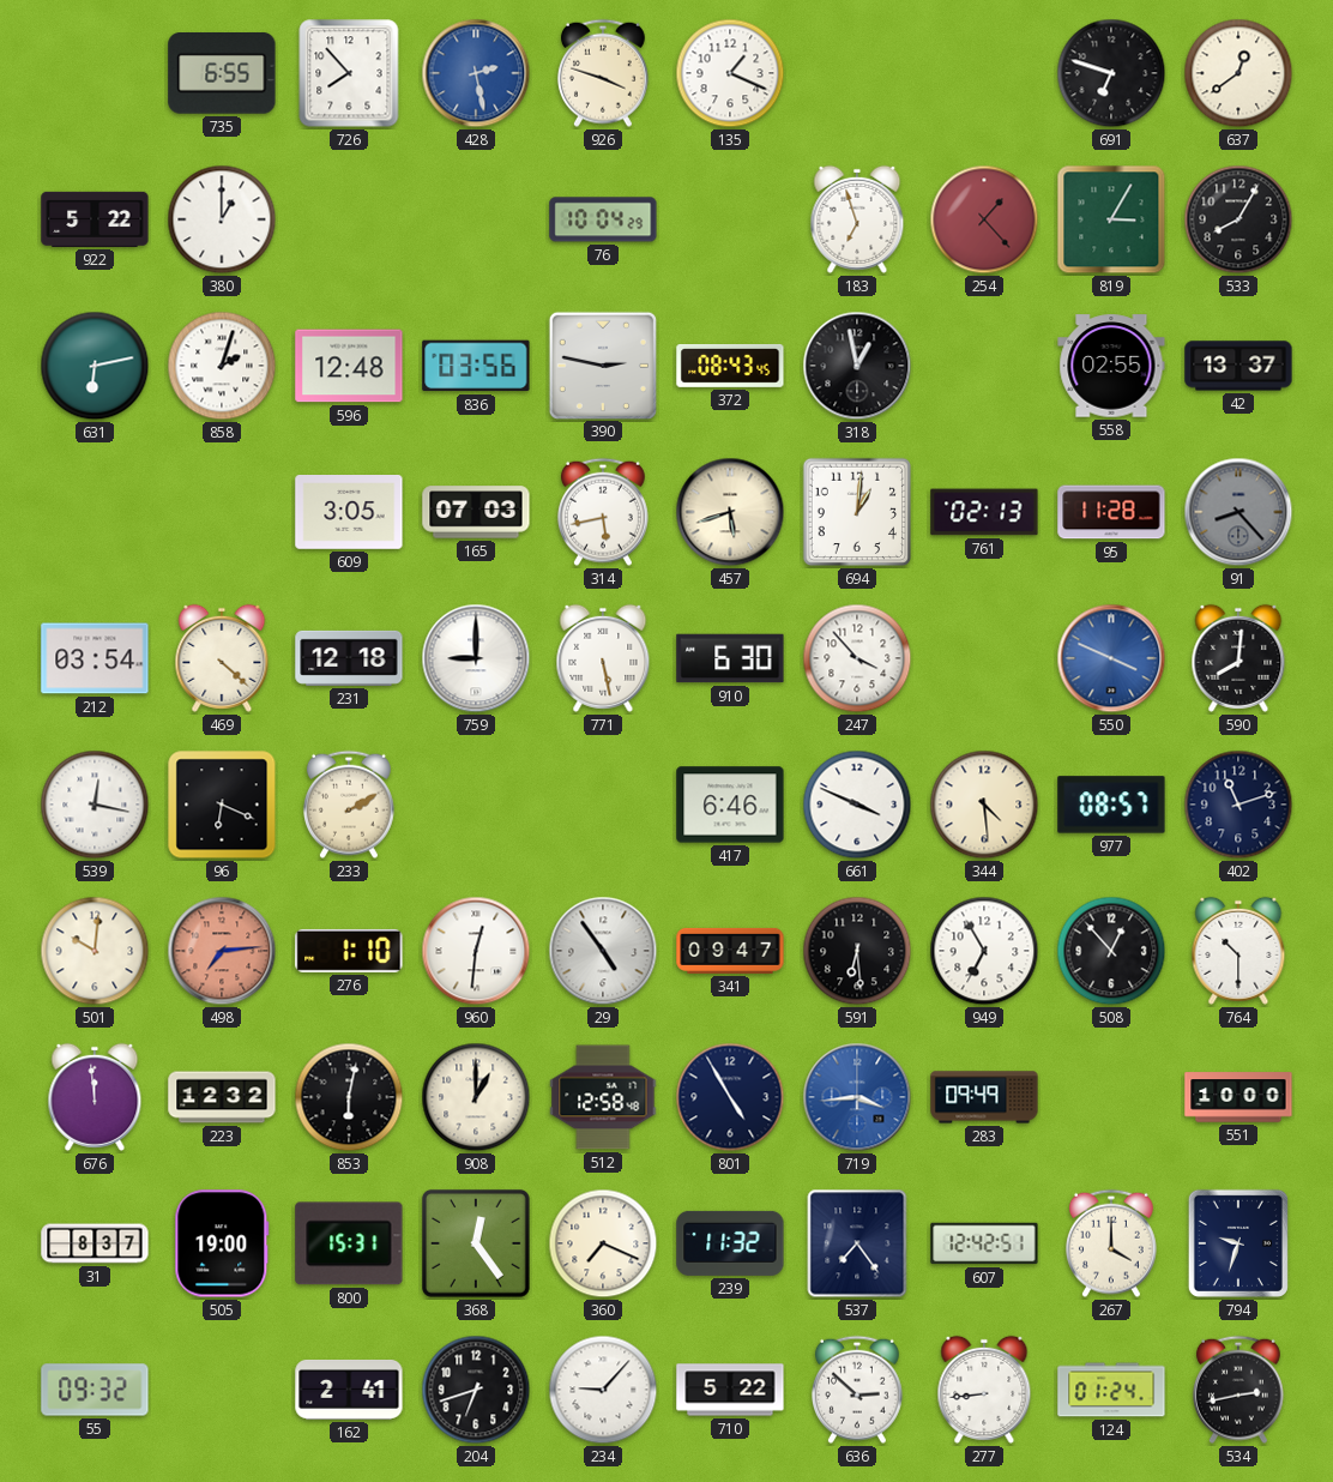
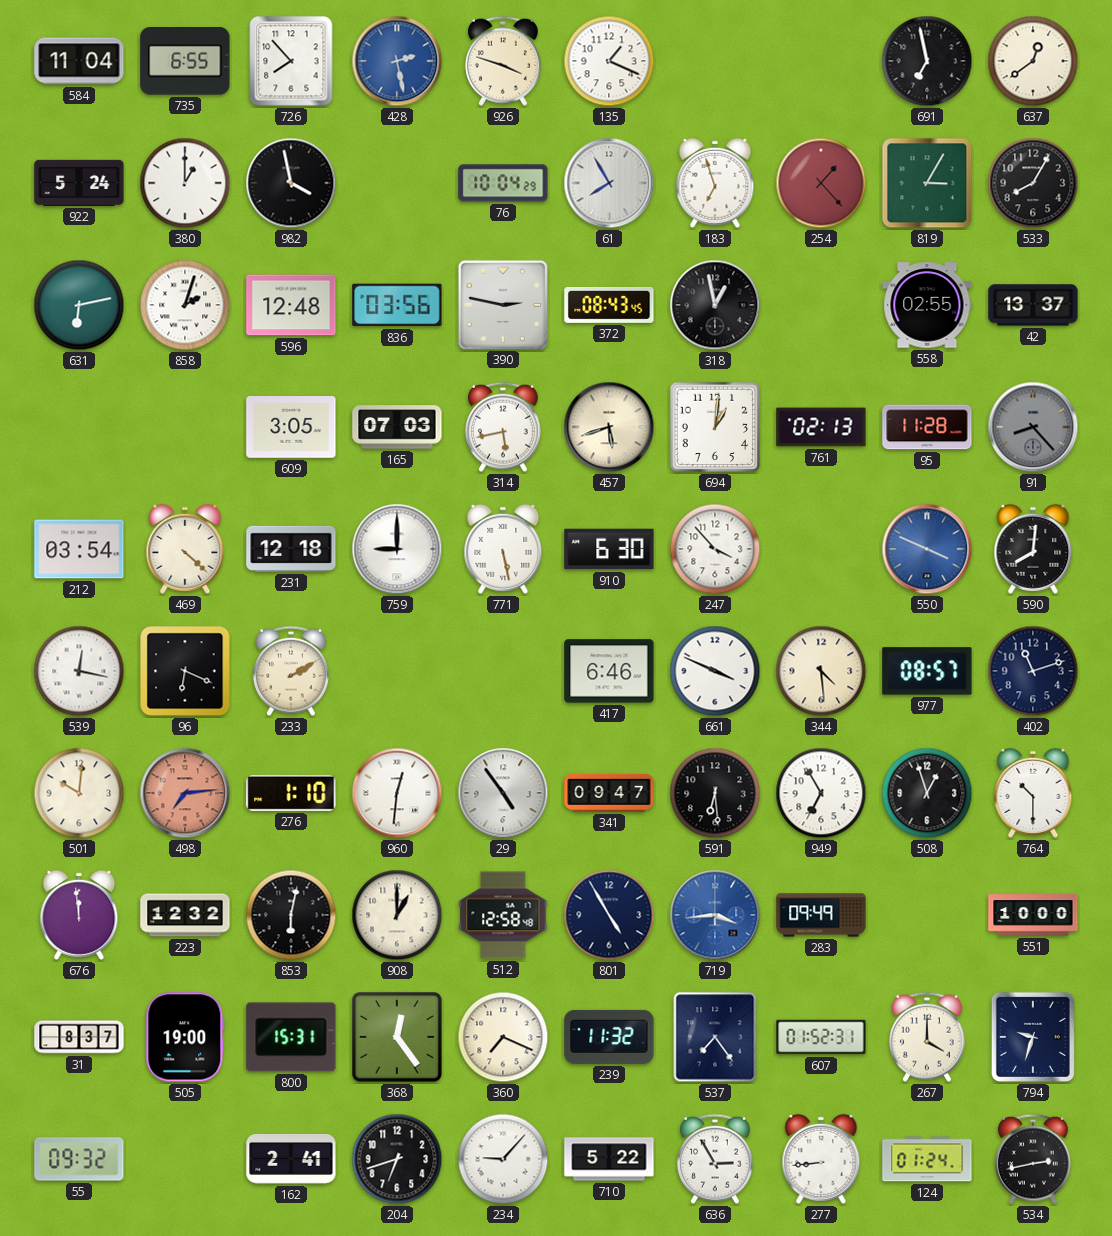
584: none -> 11:04 (79, 61)
691: 6:48 -> 6:58 (927, 61)
922: 5:22 -> 5:24 (79, 183)
982: none -> 3:58 (291, 183)
61: none -> 7:55 (609, 183)
508: 12:53 -> 12:57 (927, 793)
607: 12:42 -> 01:52 (821, 1037)
636: 2:52 -> 2:55 (715, 1159)
